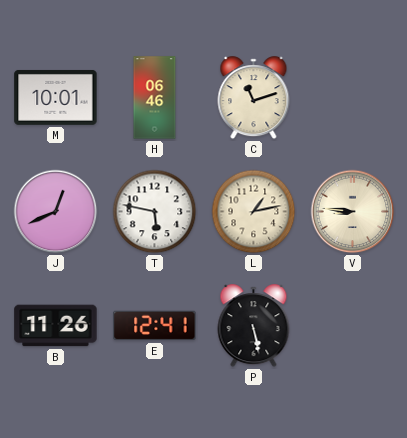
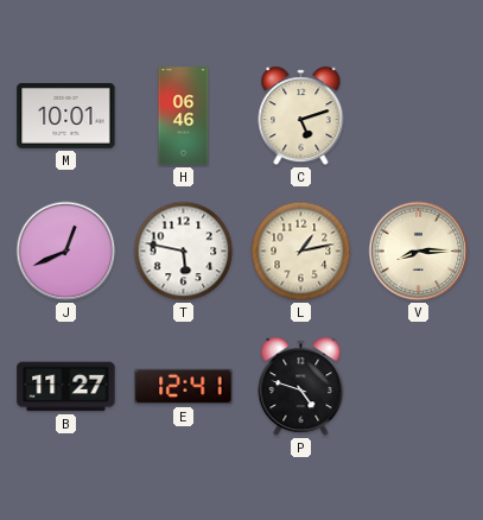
C: 11:12 -> 5:12 (301, 116)
V: 8:46 -> 8:15 (419, 252)
B: 11:26 -> 11:27 (66, 387)
P: 5:28 -> 4:48 (301, 387)
